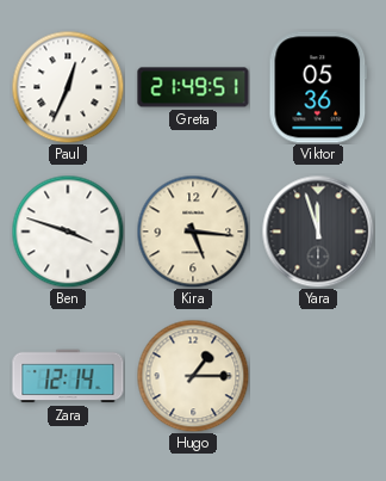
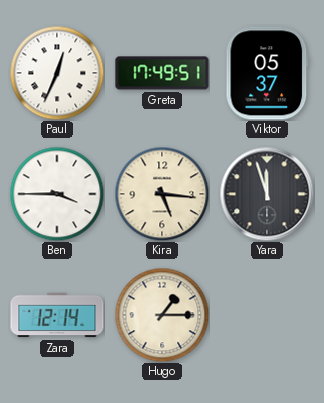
Greta: 21:49 -> 17:49 (162, 73)
Viktor: 05:36 -> 05:37 (267, 73)
Ben: 3:48 -> 3:45 (57, 194)
